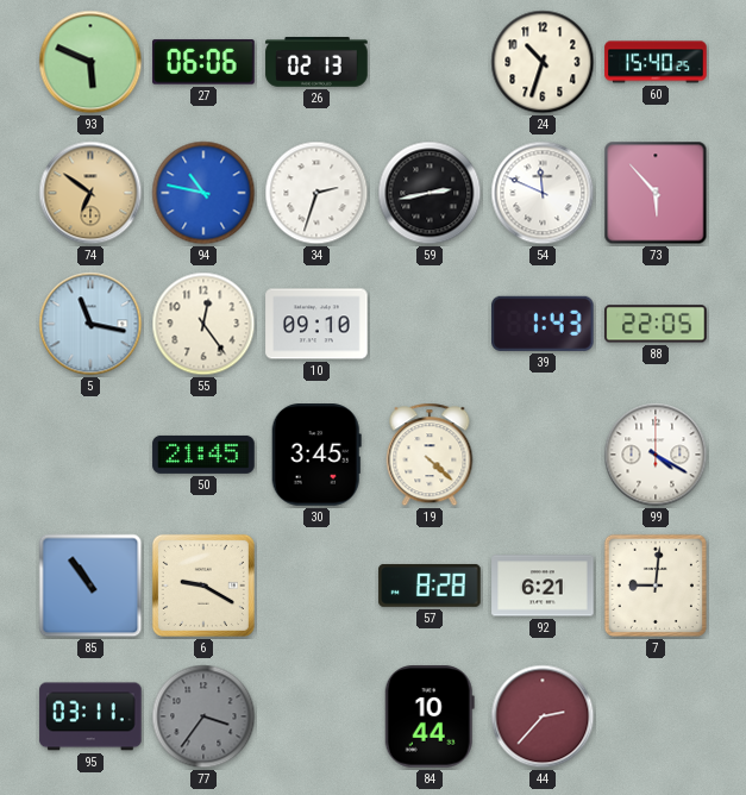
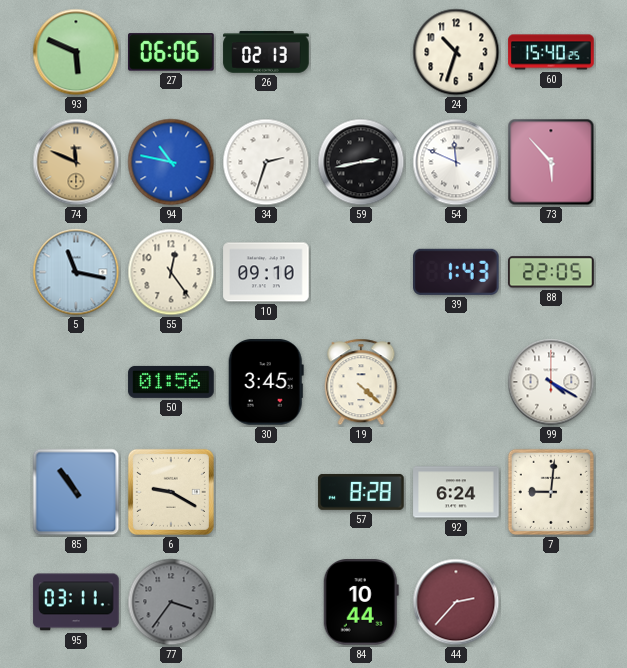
74: 6:51 -> 11:49 (76, 162)
50: 21:45 -> 01:56 (171, 382)
92: 6:21 -> 6:24 (456, 492)
